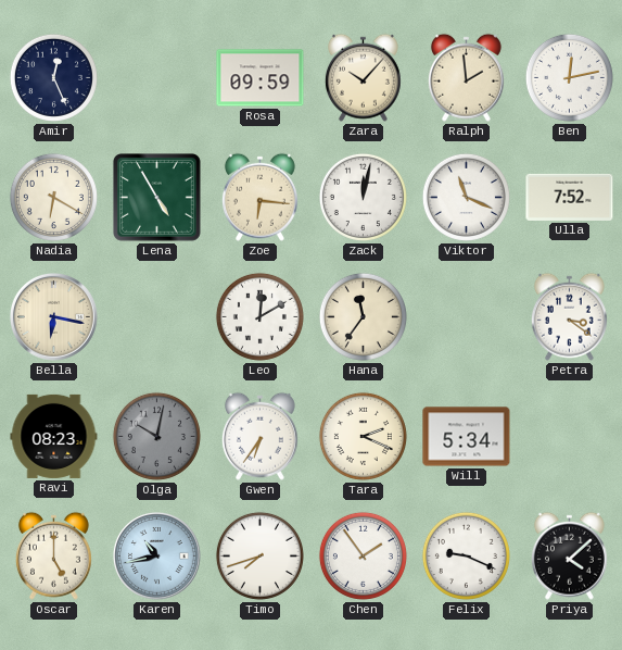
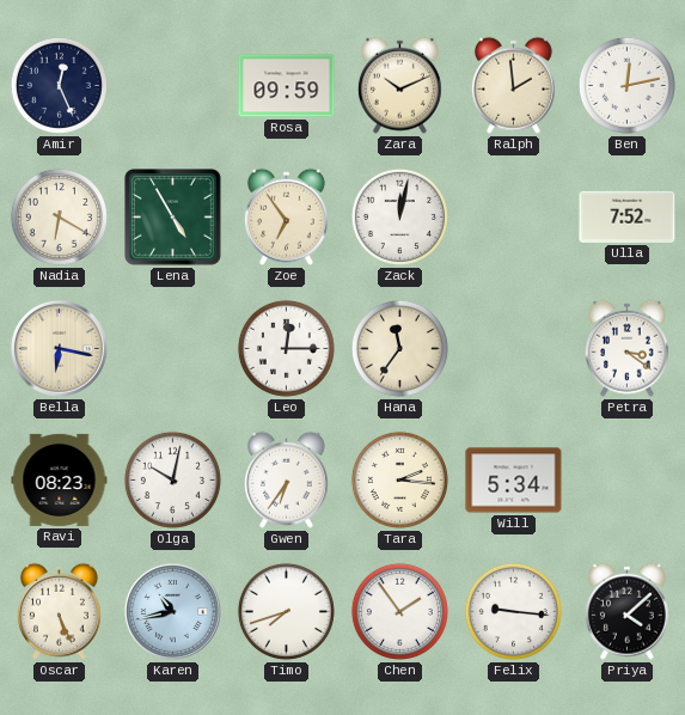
Zara: 10:07 -> 10:11 (399, 85)
Zoe: 6:16 -> 6:54 (286, 216)
Viktor: 11:19 -> none (466, 197)
Leo: 12:10 -> 12:15 (286, 348)
Olga dial: grey -> white (172, 479)
Tara: 2:19 -> 2:16 (399, 479)
Oscar: 5:00 -> 5:26 (59, 611)
Felix: 9:19 -> 9:16 (513, 611)
